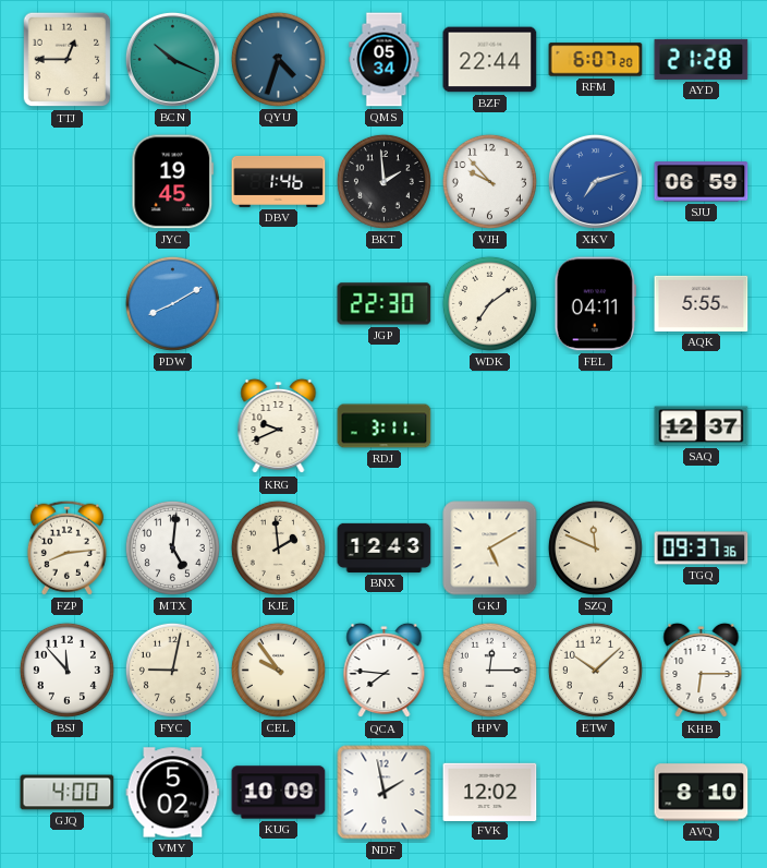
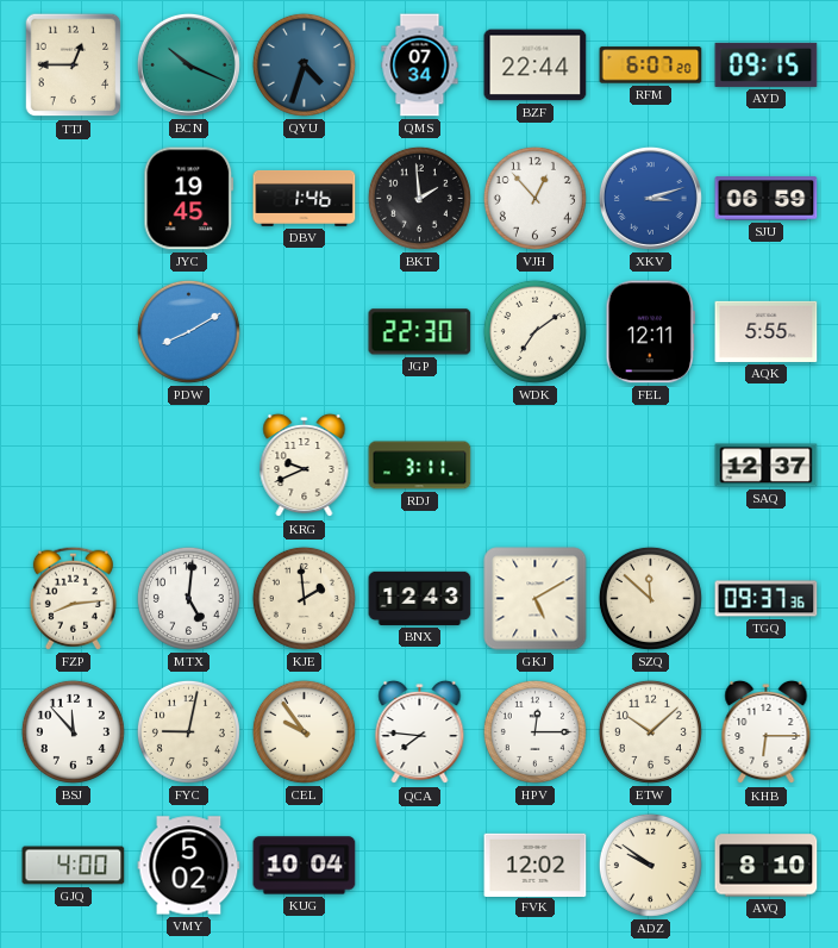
QMS: 05:34 -> 07:34 (420, 66)
AYD: 21:28 -> 09:15 (767, 64)
VJH: 9:53 -> 12:53 (534, 198)
XKV: 7:12 -> 3:12 (650, 198)
FEL: 04:11 -> 12:11 (650, 332)
SZQ: 11:49 -> 11:52 (650, 598)
KUG: 10:09 -> 10:04 (305, 866)
NDF: 1:58 -> none (385, 793)
ADZ: none -> 9:51 (650, 865)
